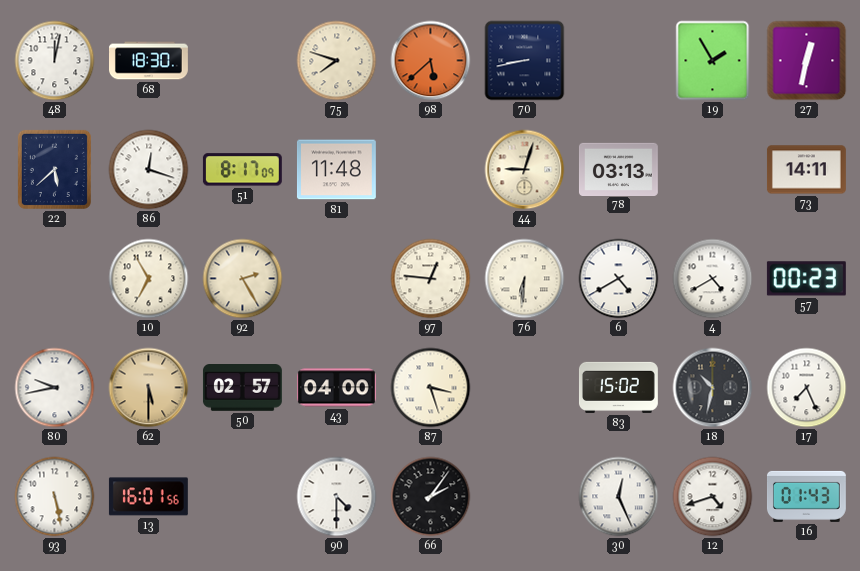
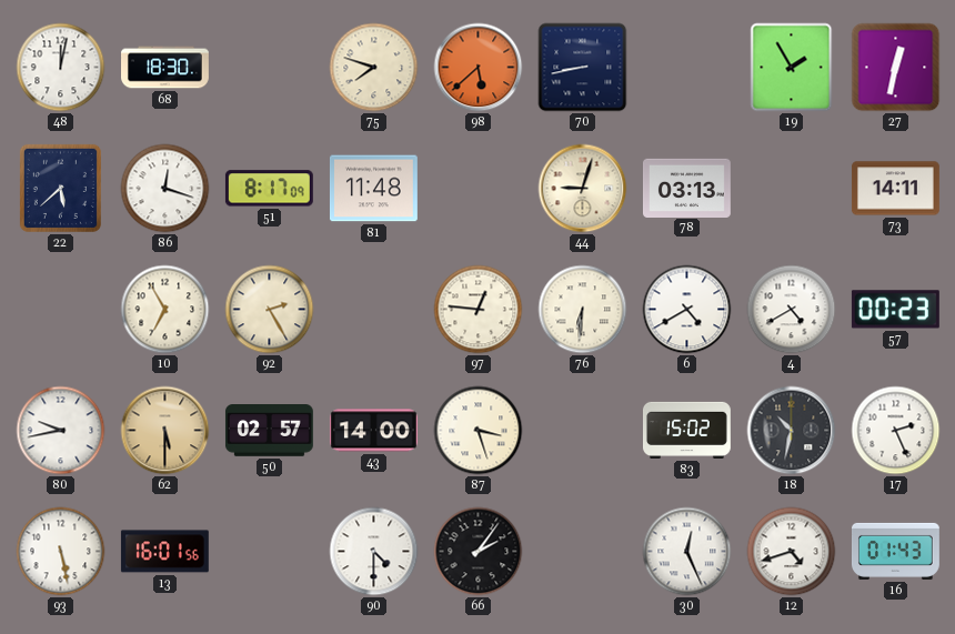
43: 04:00 -> 14:00 (373, 431)
17: 7:26 -> 2:26 (896, 431)
